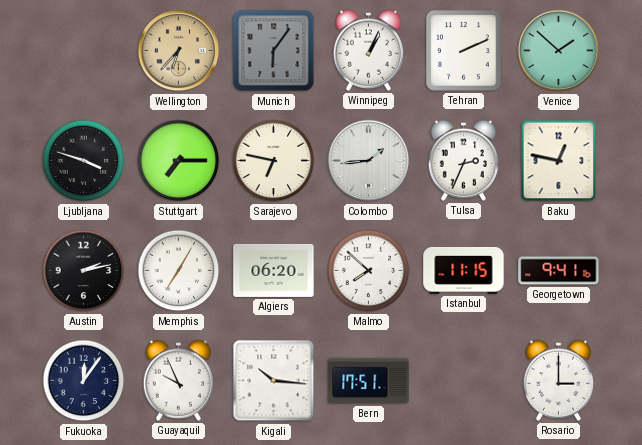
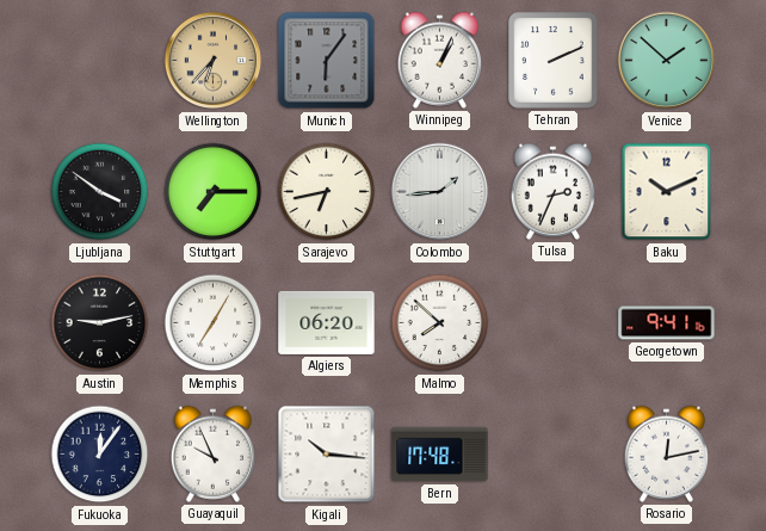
Ljubljana: 3:48 -> 3:51 (100, 192)
Sarajevo: 6:47 -> 6:43 (327, 192)
Baku: 12:47 -> 10:11 (667, 192)
Austin: 2:13 -> 9:13 (100, 323)
Istanbul: 11:15 -> none (464, 270)
Bern: 17:51 -> 17:48 (440, 455)
Rosario: 3:00 -> 12:13 (667, 453)
